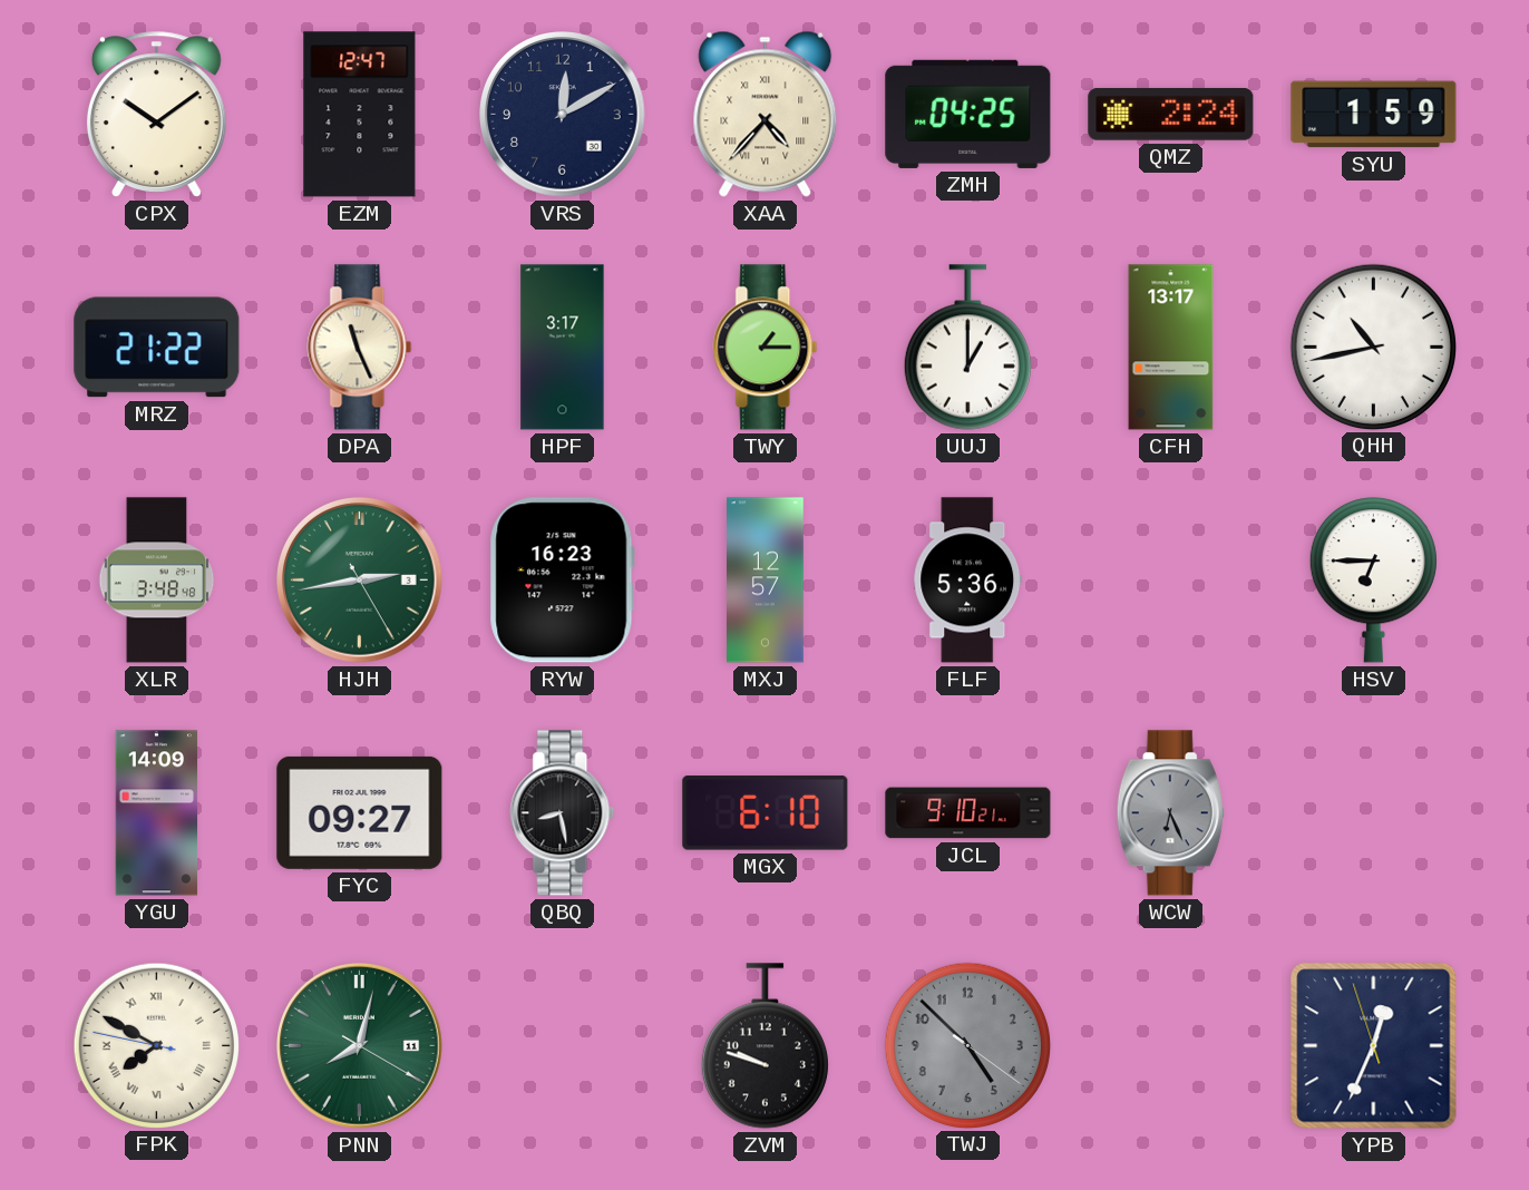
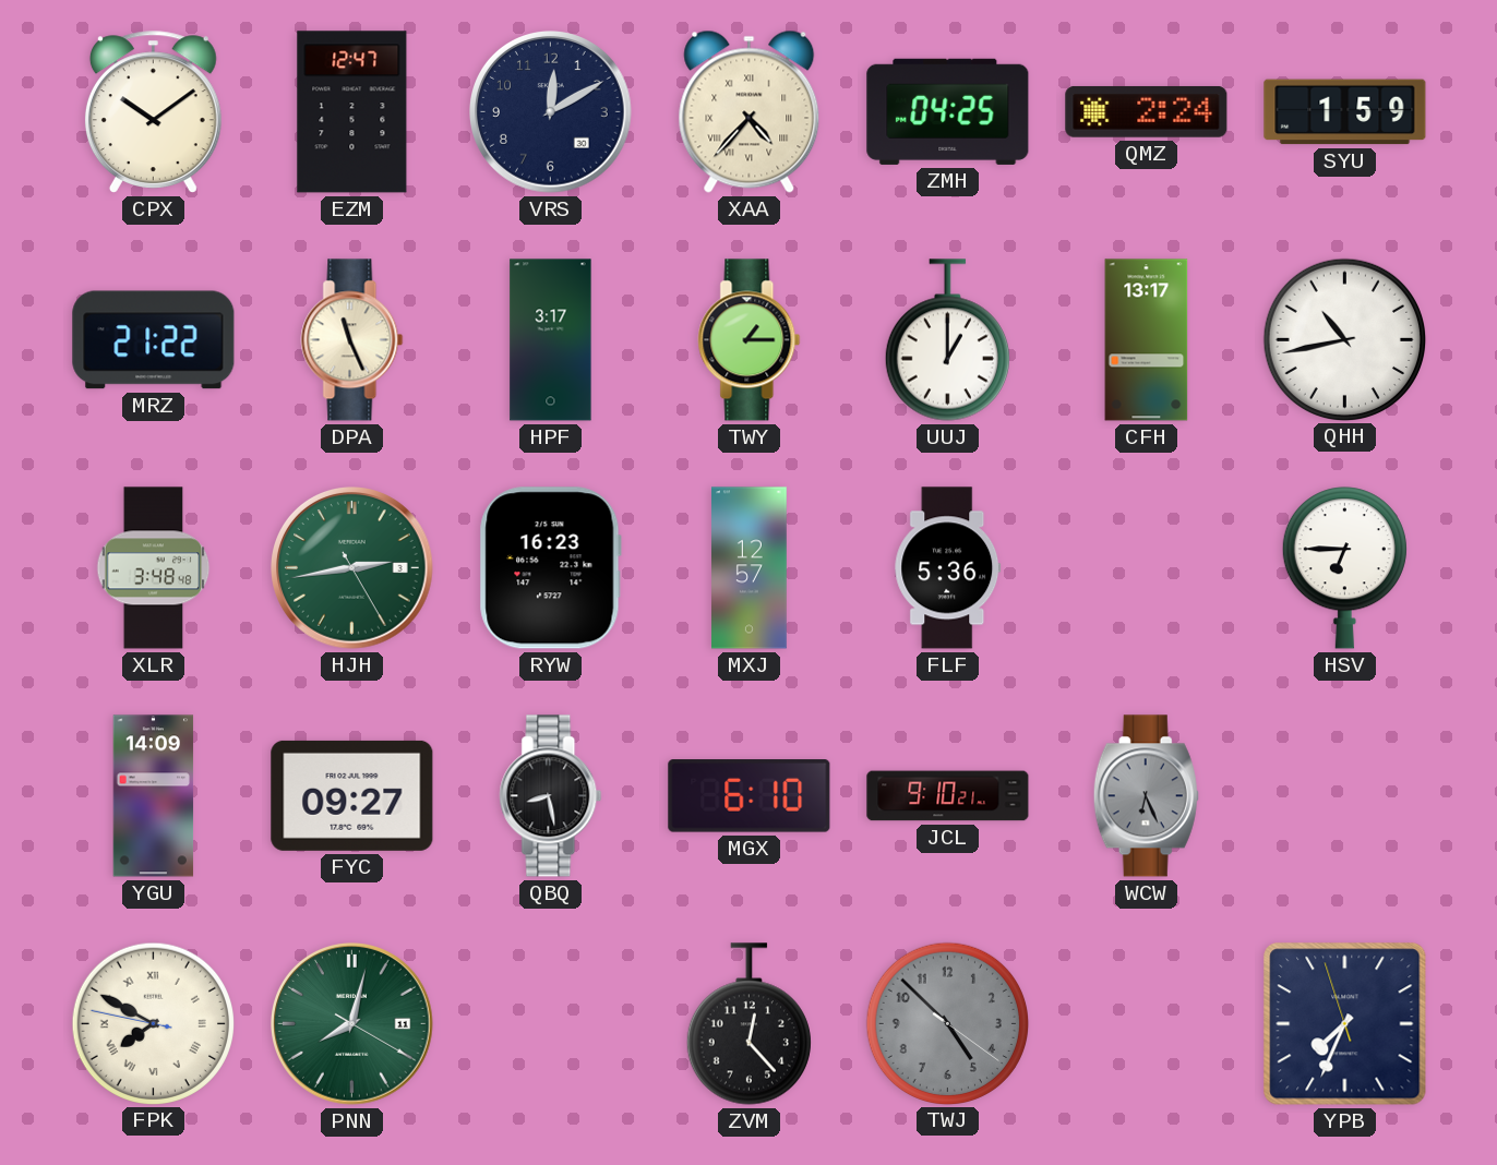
ZVM: 9:48 -> 12:23 (748, 1024)
YPB: 12:33 -> 7:33 (1345, 1024)
